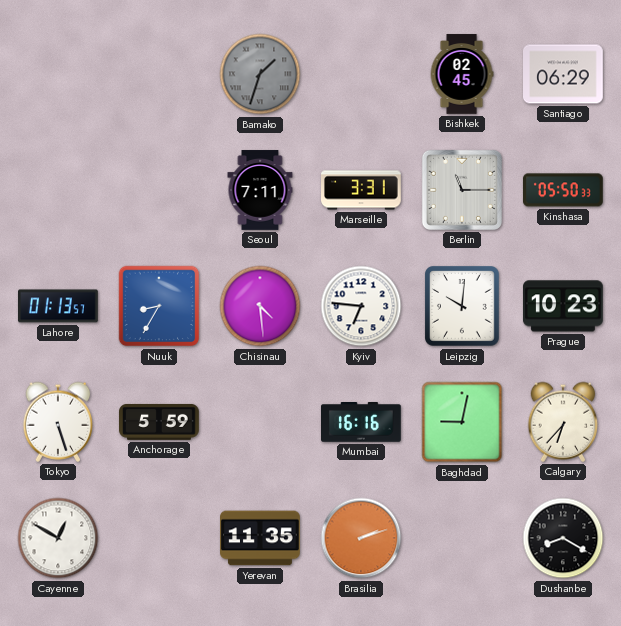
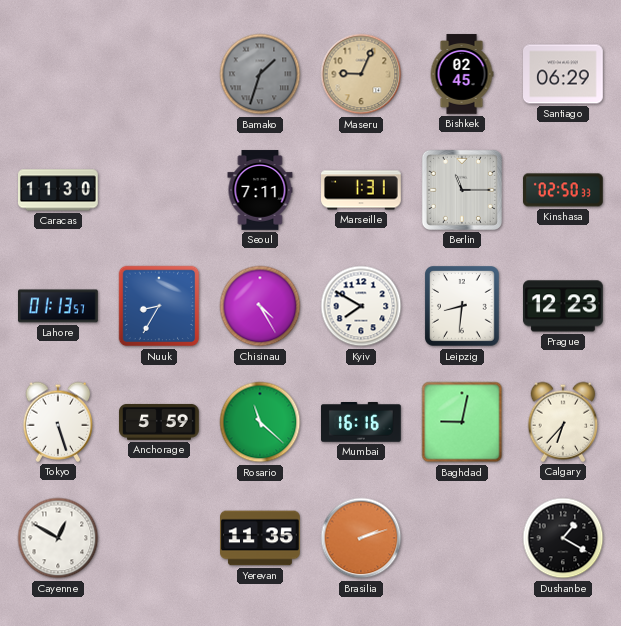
Maseru: none -> 9:04 (361, 74)
Caracas: none -> 11:30 (59, 190)
Marseille: 3:31 -> 1:31 (361, 190)
Kinshasa: 05:50 -> 02:50 (564, 190)
Chisinau: 4:29 -> 4:25 (260, 306)
Kyiv: 6:46 -> 7:50 (361, 306)
Leipzig: 10:01 -> 8:31 (463, 307)
Prague: 10:23 -> 12:23 (564, 306)
Rosario: none -> 11:22 (260, 422)
Dushanbe: 8:20 -> 1:20 (563, 538)
